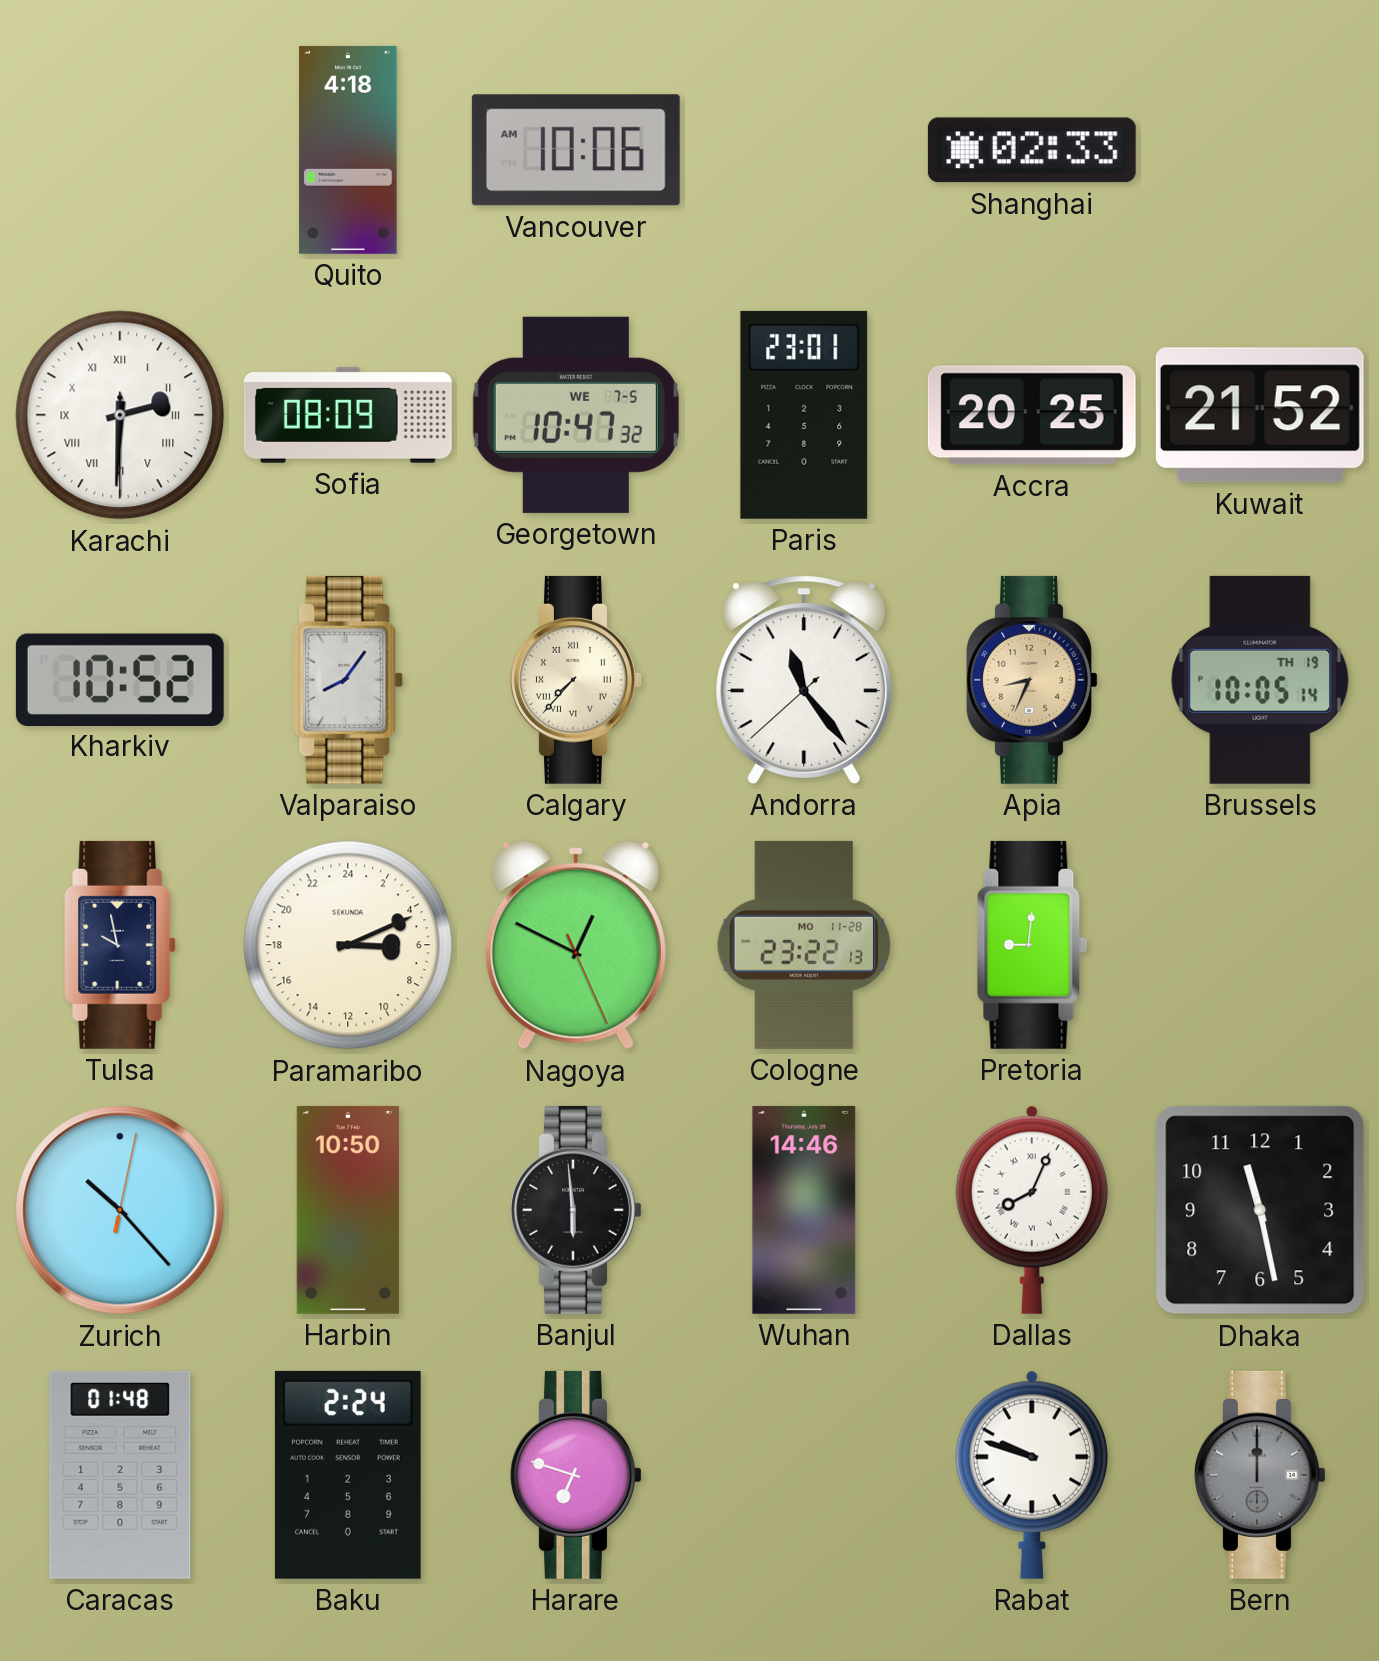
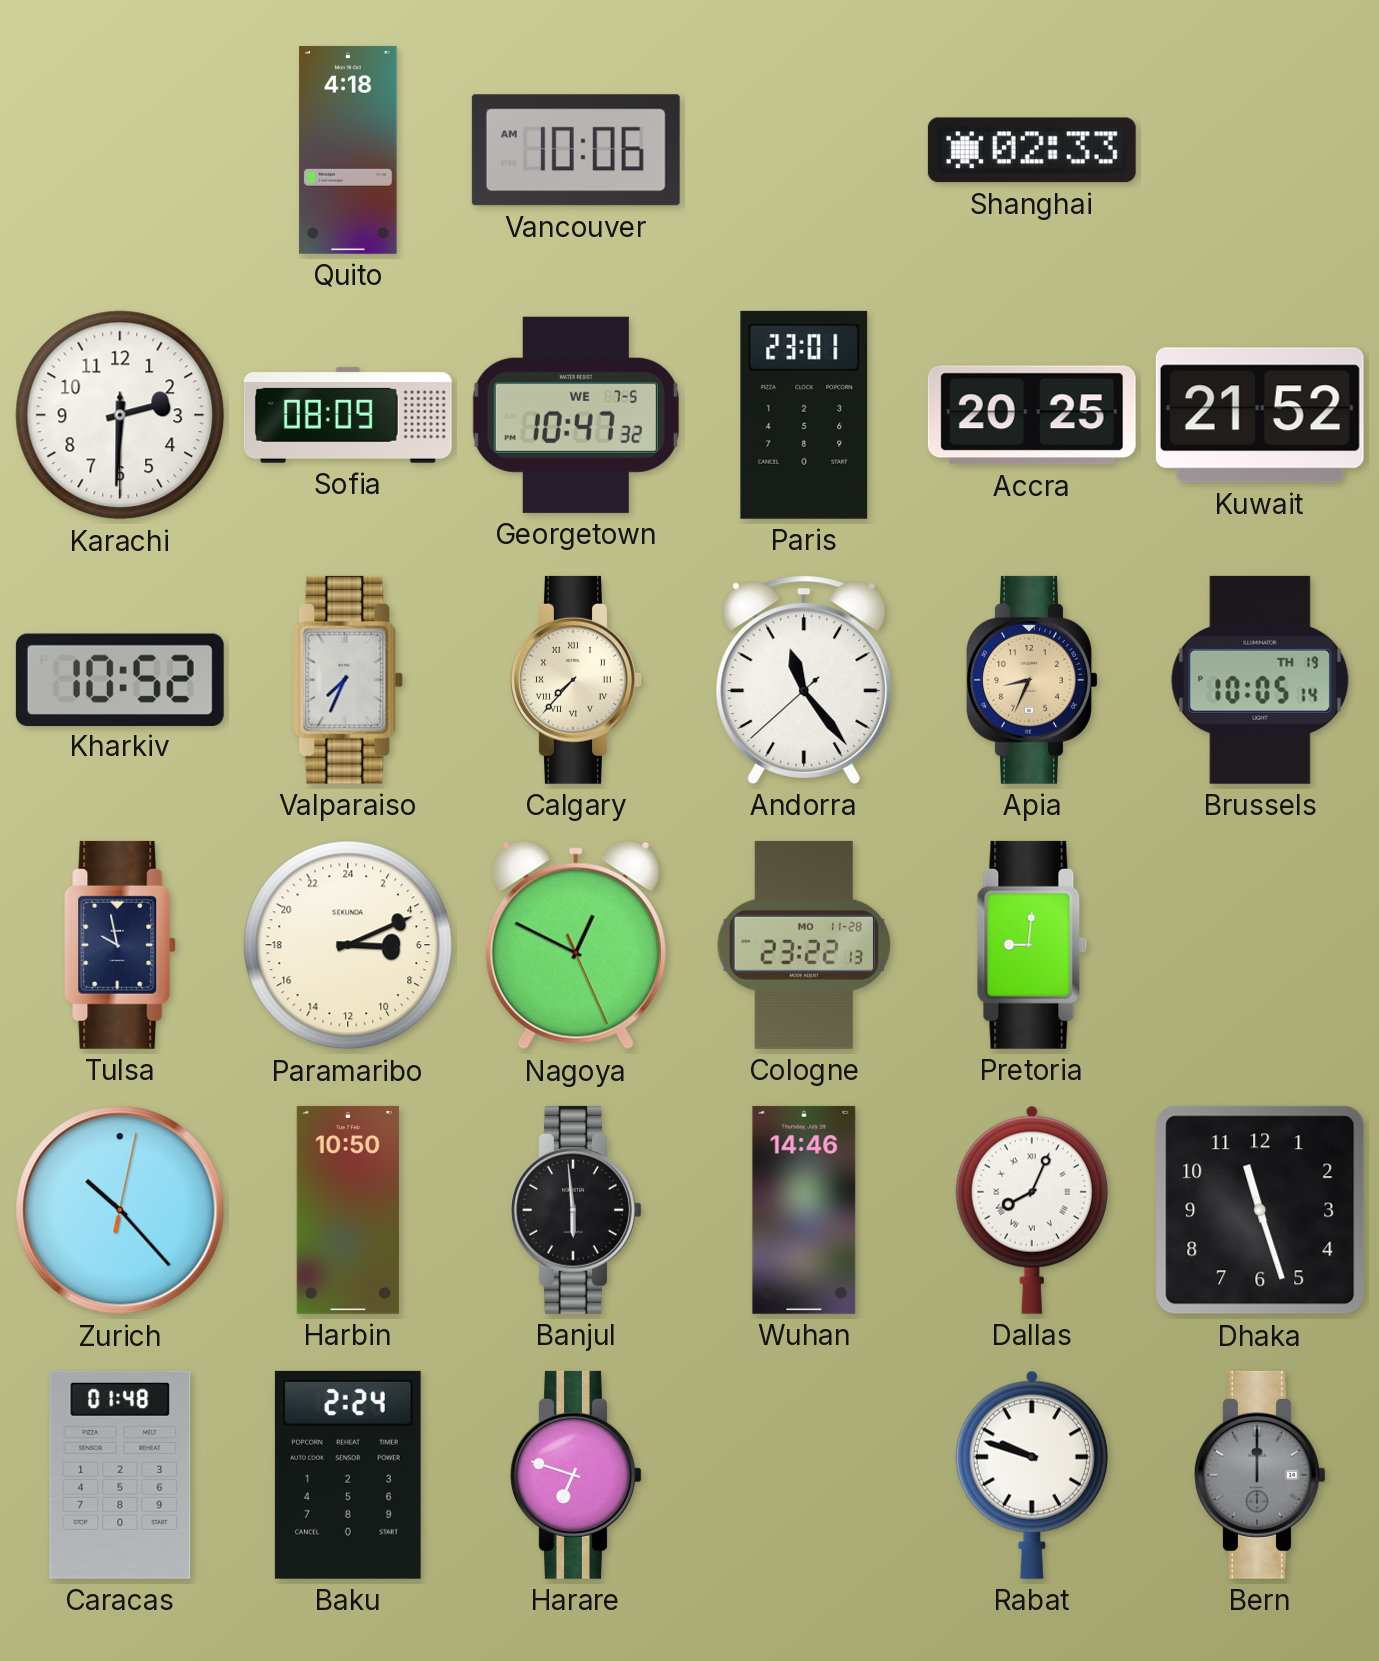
Karachi numerals: Roman -> Arabic (120, 415)
Valparaiso: 8:06 -> 7:34 (348, 680)
Dhaka: 11:28 -> 11:27 (1260, 1210)
